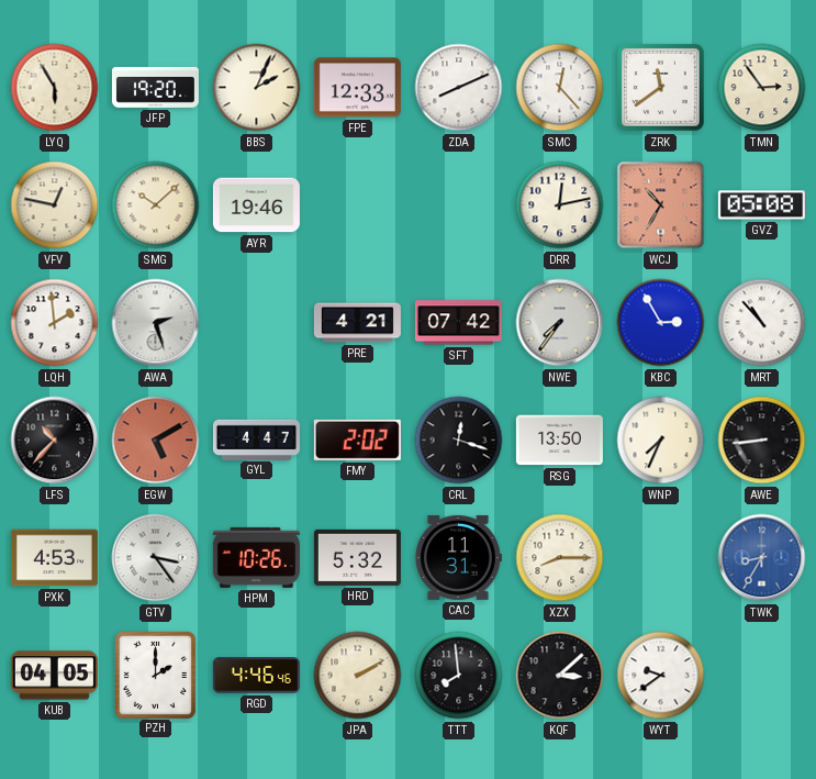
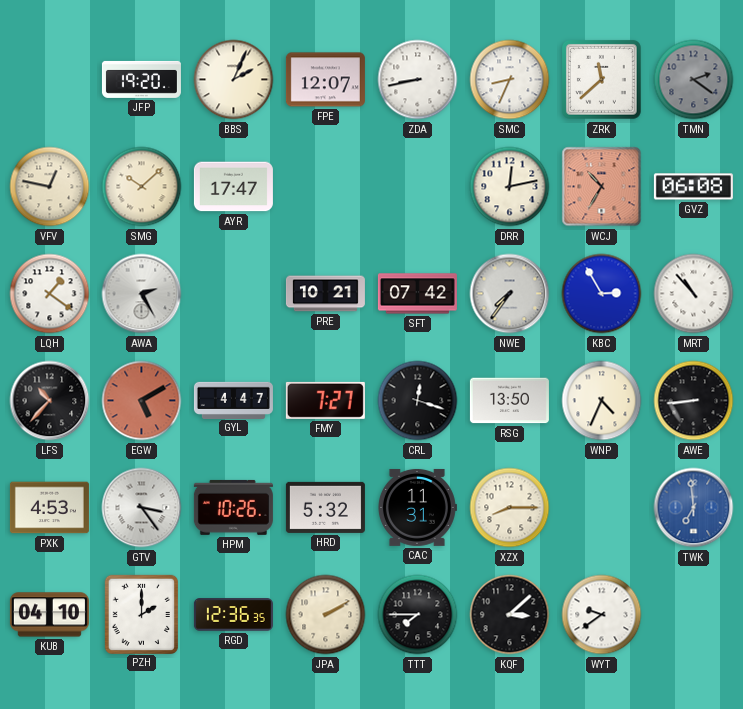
LYQ: 5:55 -> none (55, 88)
FPE: 12:33 -> 12:07 (325, 80)
ZDA: 8:11 -> 8:43 (418, 80)
SMC: 12:23 -> 8:34 (510, 80)
ZRK: 11:39 -> 11:38 (602, 80)
TMN: 2:54 -> 2:21 (694, 80)
TMN dial: cream -> grey (694, 80)
AYR: 19:46 -> 17:47 (233, 187)
GVZ: 05:08 -> 06:08 (693, 187)
LQH: 1:59 -> 1:21 (50, 294)
AWA: 2:27 -> 2:25 (142, 294)
PRE: 4:21 -> 10:21 (325, 294)
FMY: 2:02 -> 7:27 (325, 400)
WNP: 7:34 -> 4:34 (602, 401)
TWK: 8:35 -> 6:59 (694, 508)
KUB: 04:05 -> 04:10 (49, 615)
RGD: 4:46 -> 12:36 (233, 615)
TTT: 7:59 -> 7:45 (418, 615)
